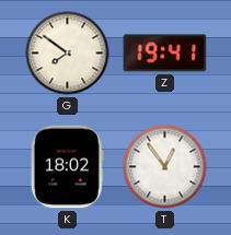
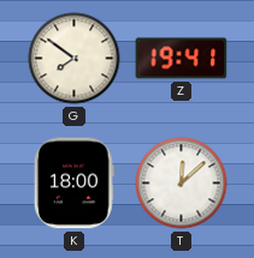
K: 18:02 -> 18:00 (73, 184)
T: 12:54 -> 12:08 (182, 184)
